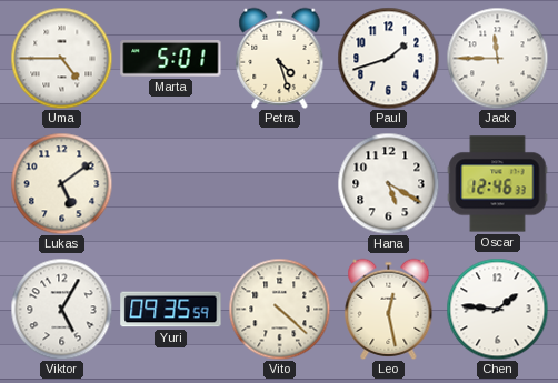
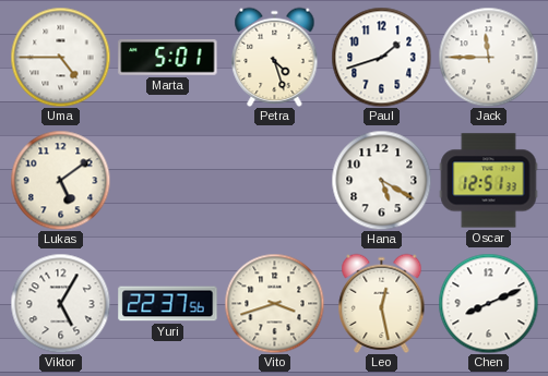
Oscar: 12:46 -> 12:51 (489, 181)
Yuri: 09:35 -> 22:37 (168, 304)
Vito: 4:22 -> 3:42 (274, 303)
Chen: 1:46 -> 8:11 (488, 303)
